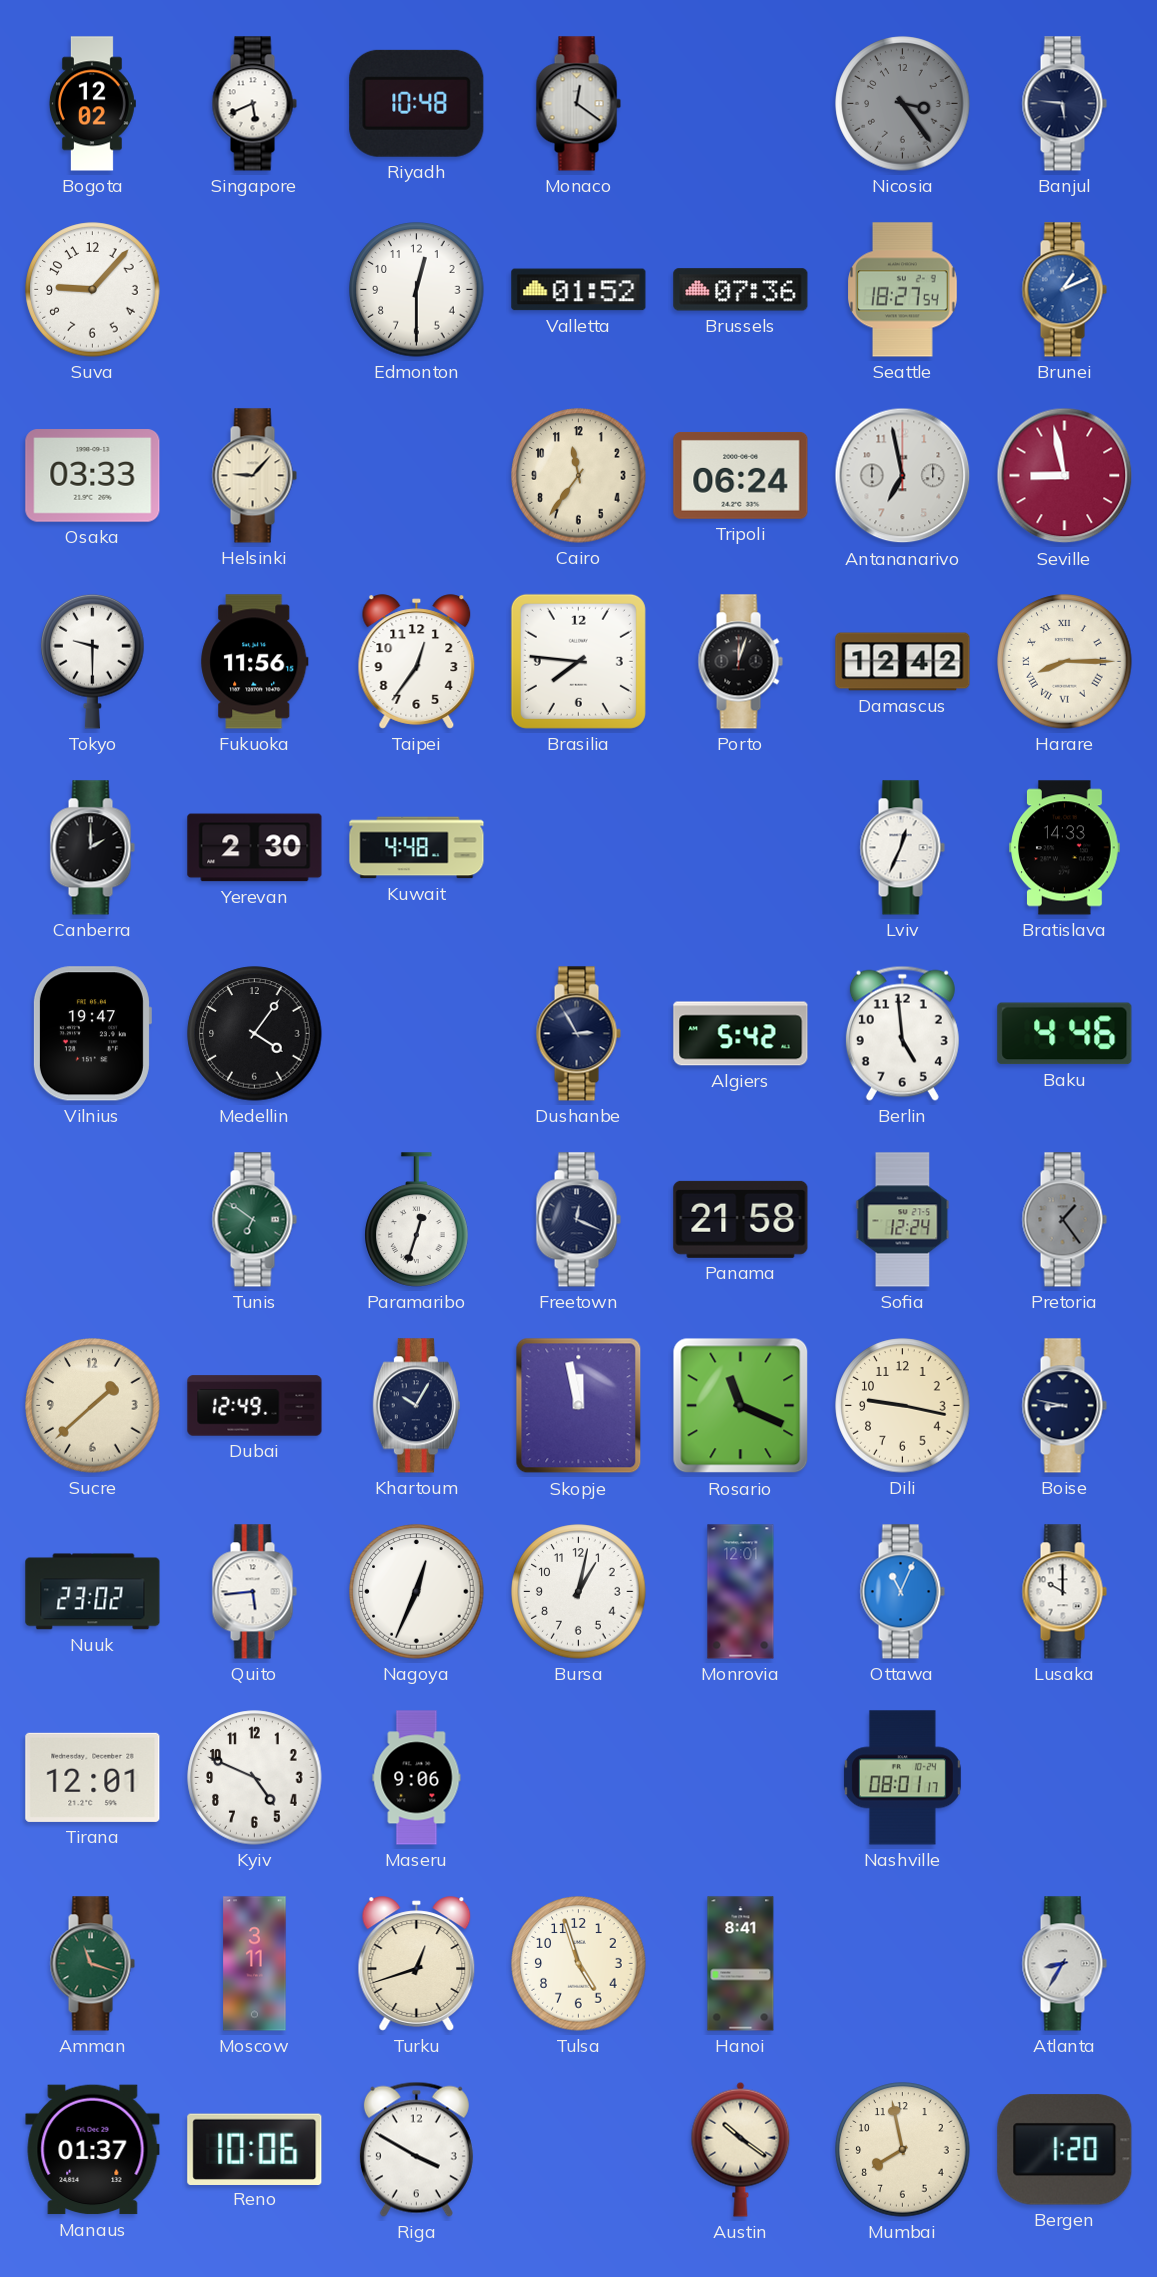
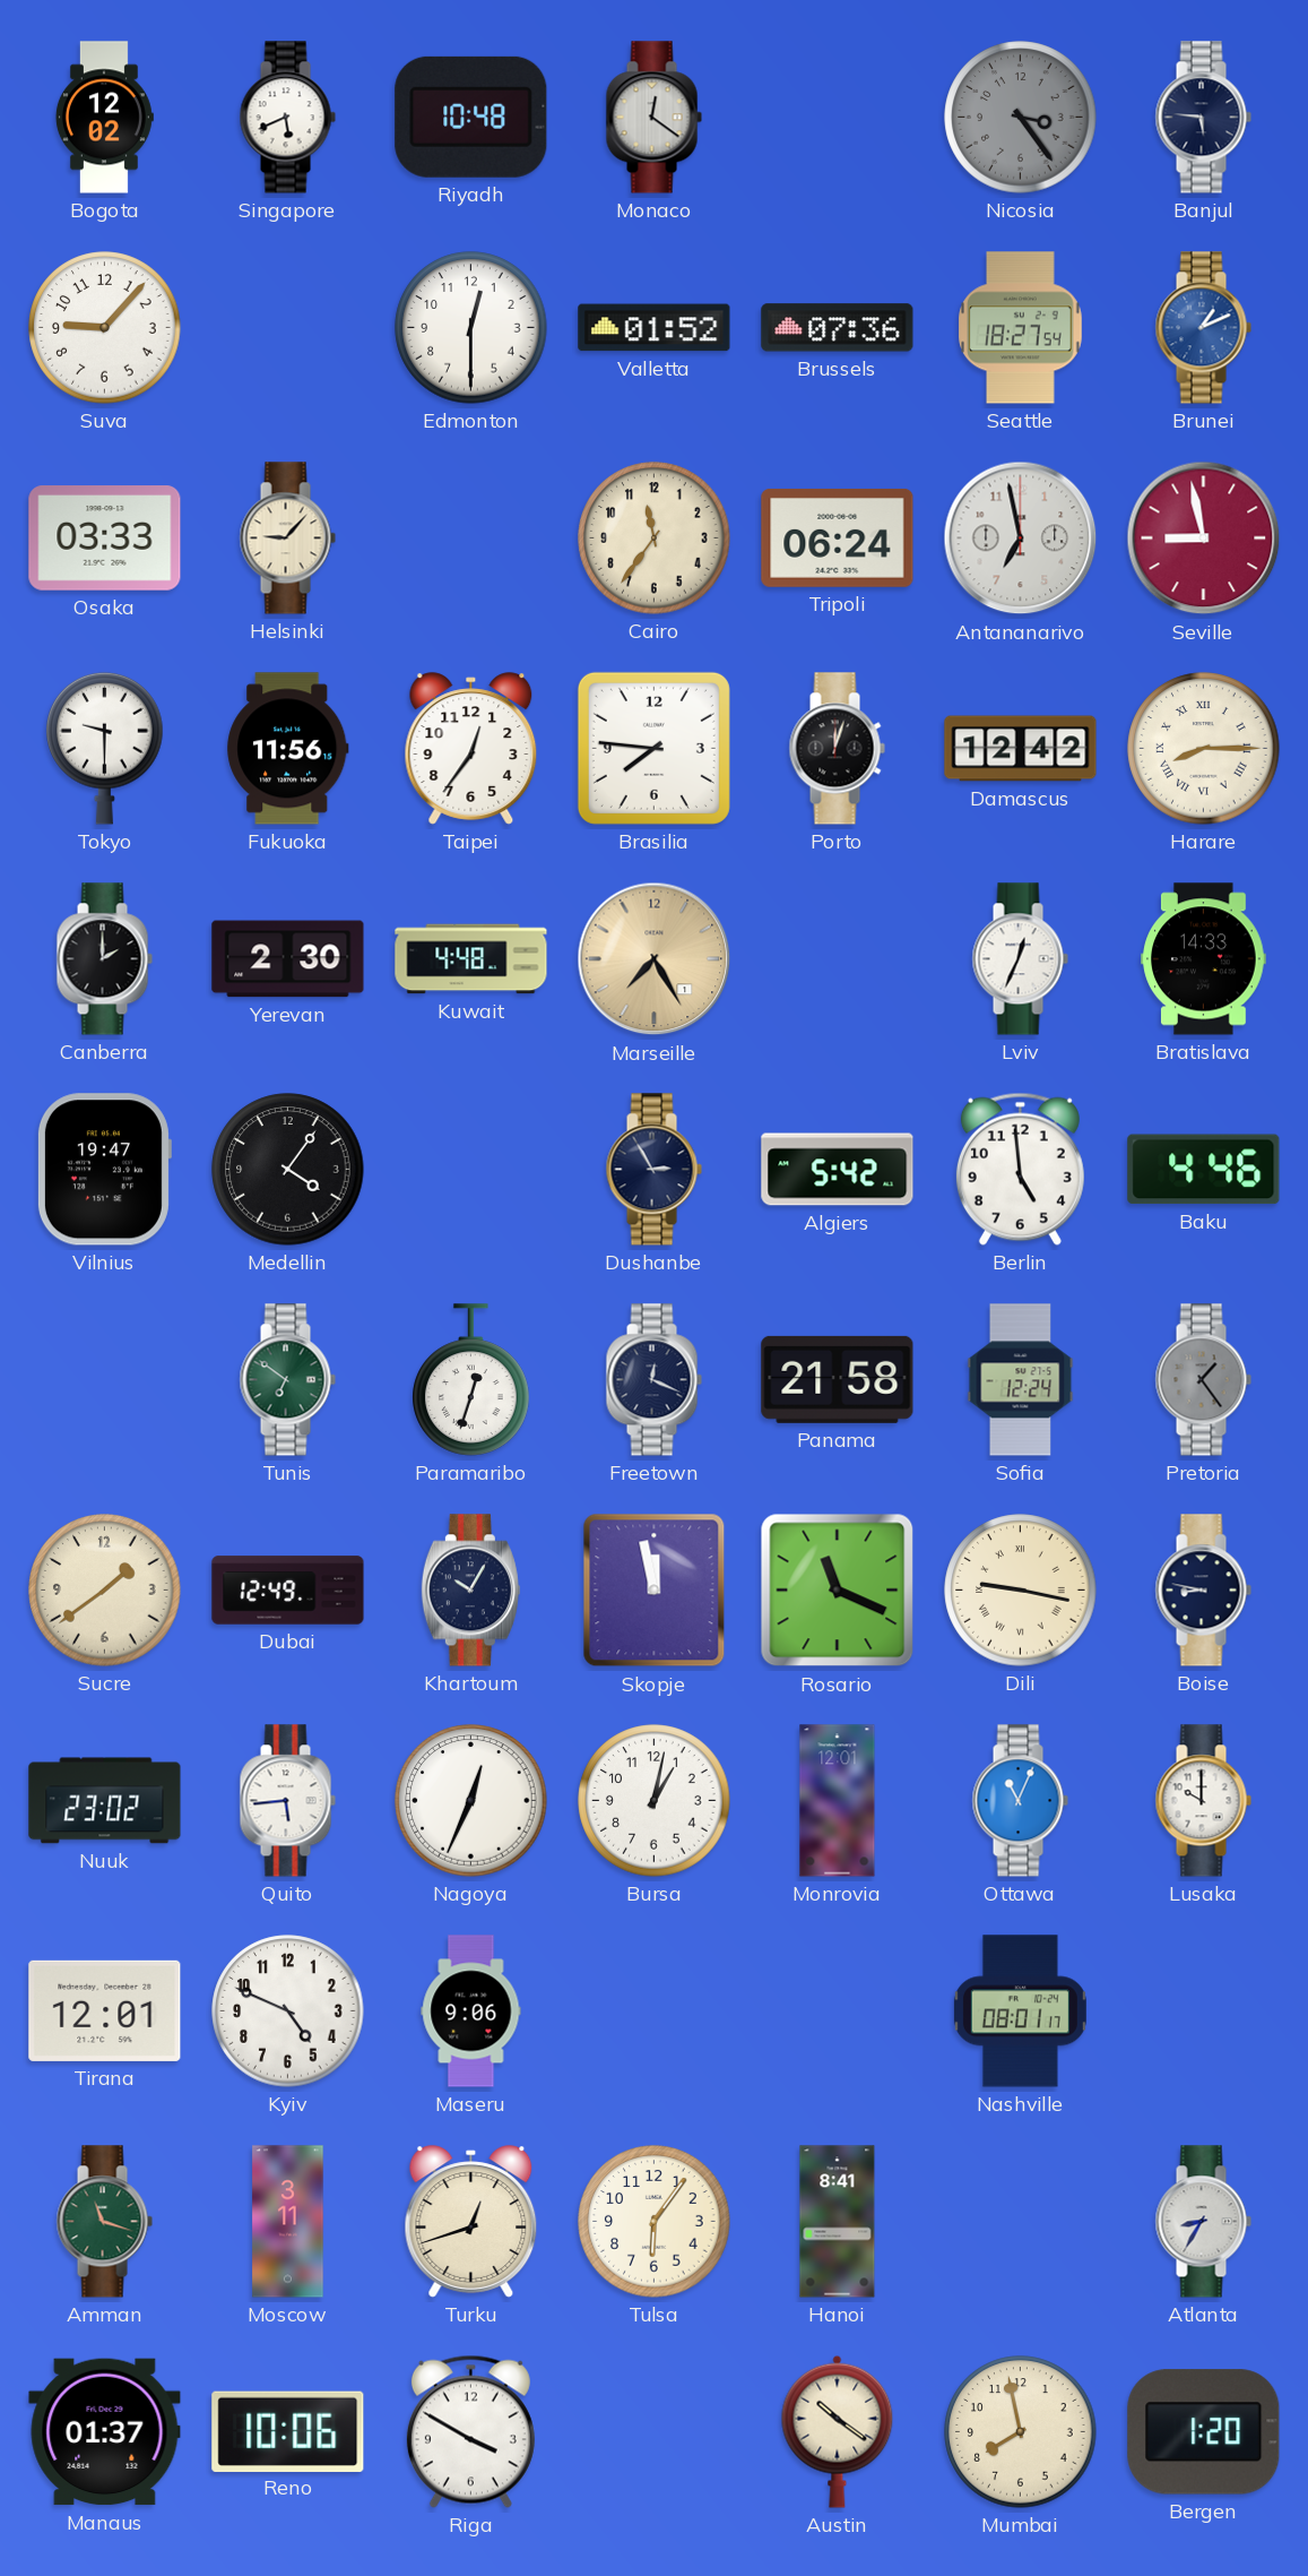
Marseille: none -> 7:25 (655, 959)
Sucre: 1:38 -> 1:39 (105, 1591)
Dili numerals: Arabic -> Roman (1021, 1591)
Tulsa: 4:57 -> 6:06 (655, 2222)
